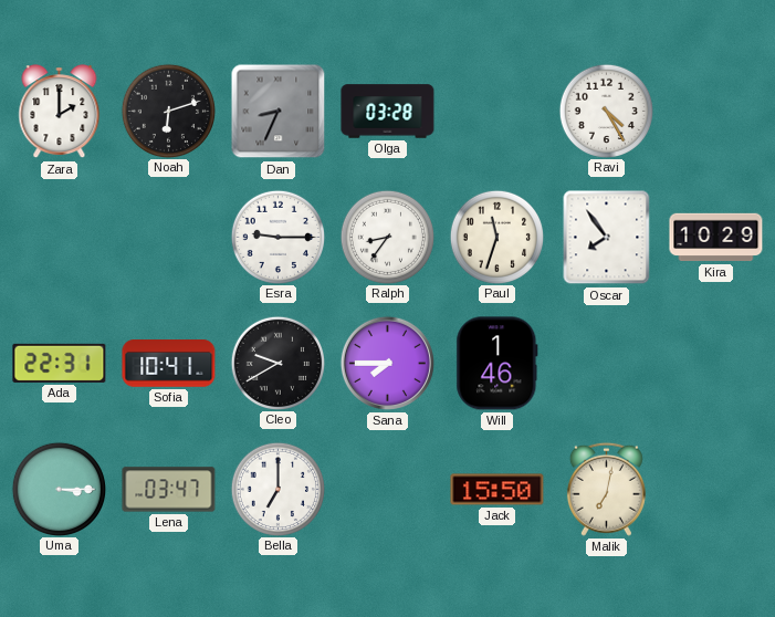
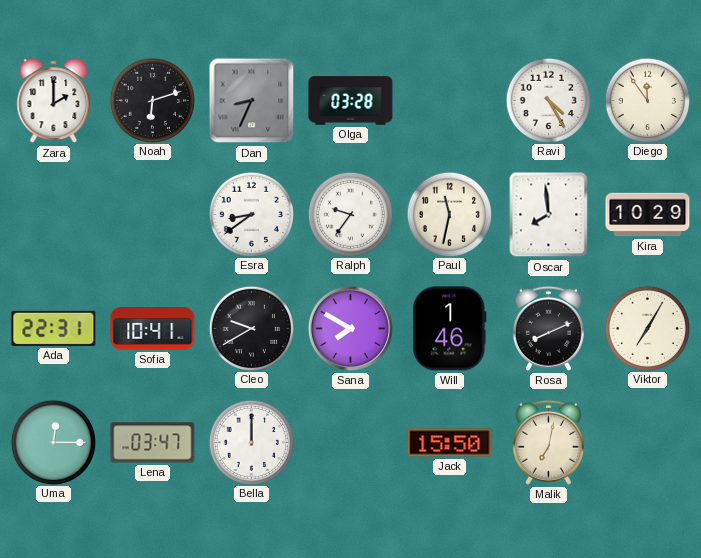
Diego: none -> 11:54 (647, 100)
Esra: 9:15 -> 8:39 (251, 214)
Ralph: 8:36 -> 9:36 (350, 214)
Paul: 11:33 -> 11:32 (449, 214)
Oscar: 7:54 -> 7:59 (549, 215)
Sana: 7:45 -> 7:50 (350, 328)
Rosa: none -> 8:11 (548, 328)
Viktor: none -> 7:05 (647, 328)
Uma: 3:15 -> 12:15 (53, 442)
Bella: 7:00 -> 12:00 (251, 442)
